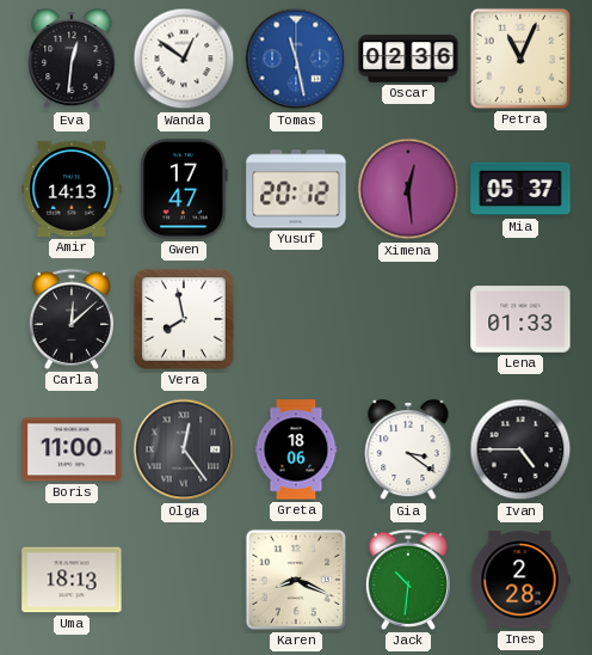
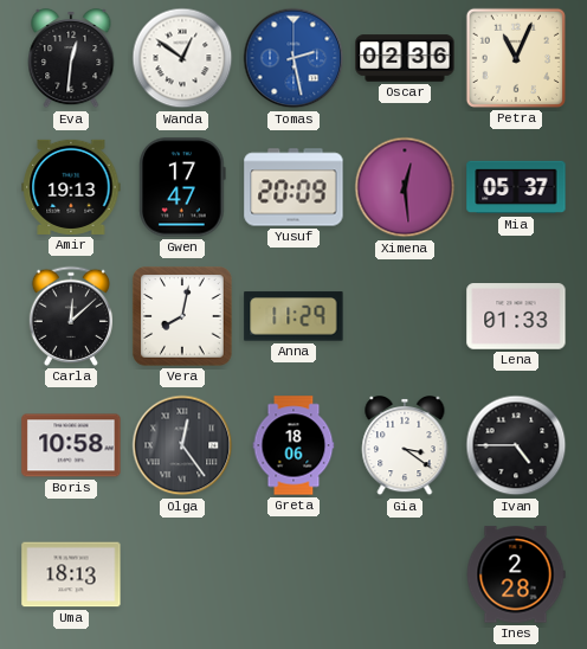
Tomas: 11:28 -> 2:28 (293, 58)
Amir: 14:13 -> 19:13 (71, 187)
Yusuf: 20:12 -> 20:09 (293, 187)
Vera: 7:58 -> 8:02 (182, 316)
Anna: none -> 11:29 (293, 316)
Boris: 11:00 -> 10:58 (71, 445)
Karen: 8:19 -> none (296, 580)
Jack: 10:31 -> none (407, 580)
